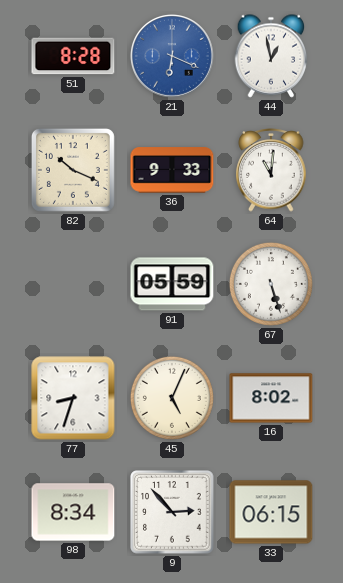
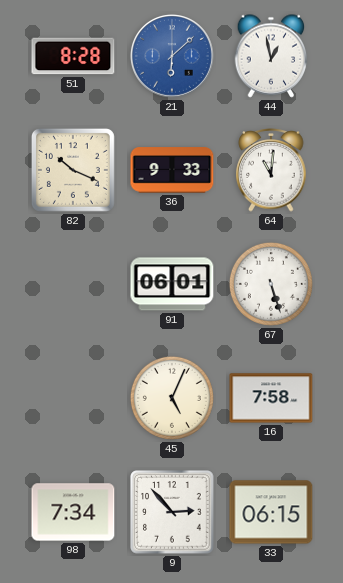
21: 6:19 -> 6:08 (172, 56)
91: 05:59 -> 06:01 (172, 284)
77: 8:33 -> none (73, 398)
16: 8:02 -> 7:58 (271, 398)
98: 8:34 -> 7:34 (73, 512)
